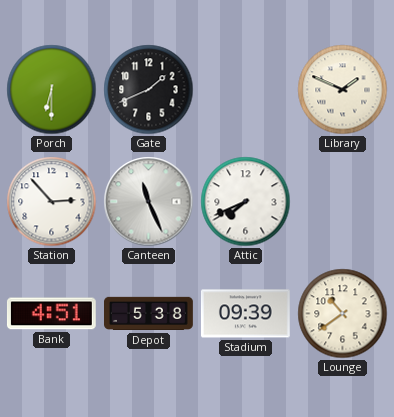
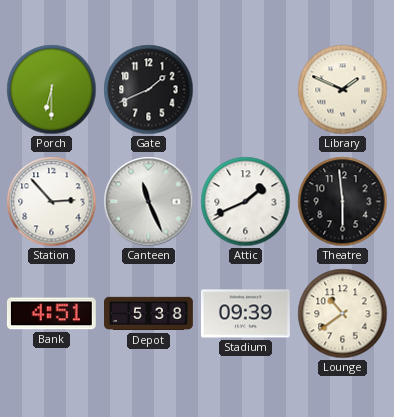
Attic: 7:41 -> 1:41 (246, 202)
Theatre: none -> 5:59 (343, 202)
